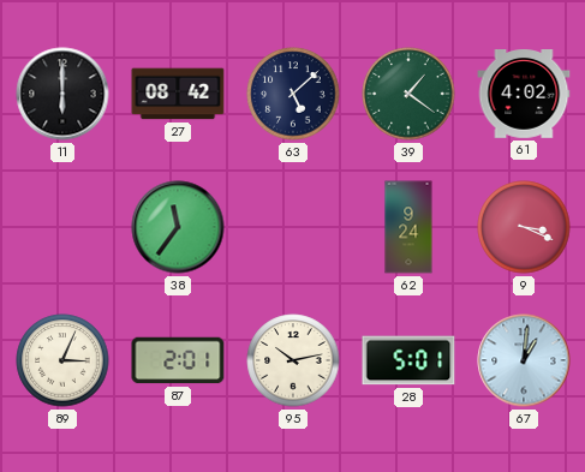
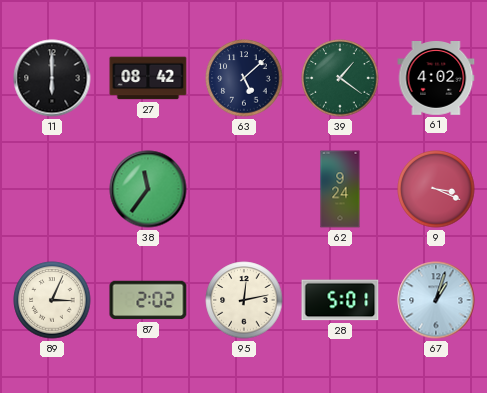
87: 2:01 -> 2:02 (148, 300)
95: 10:13 -> 12:13 (244, 300)
67: 1:01 -> 1:03 (436, 300)
